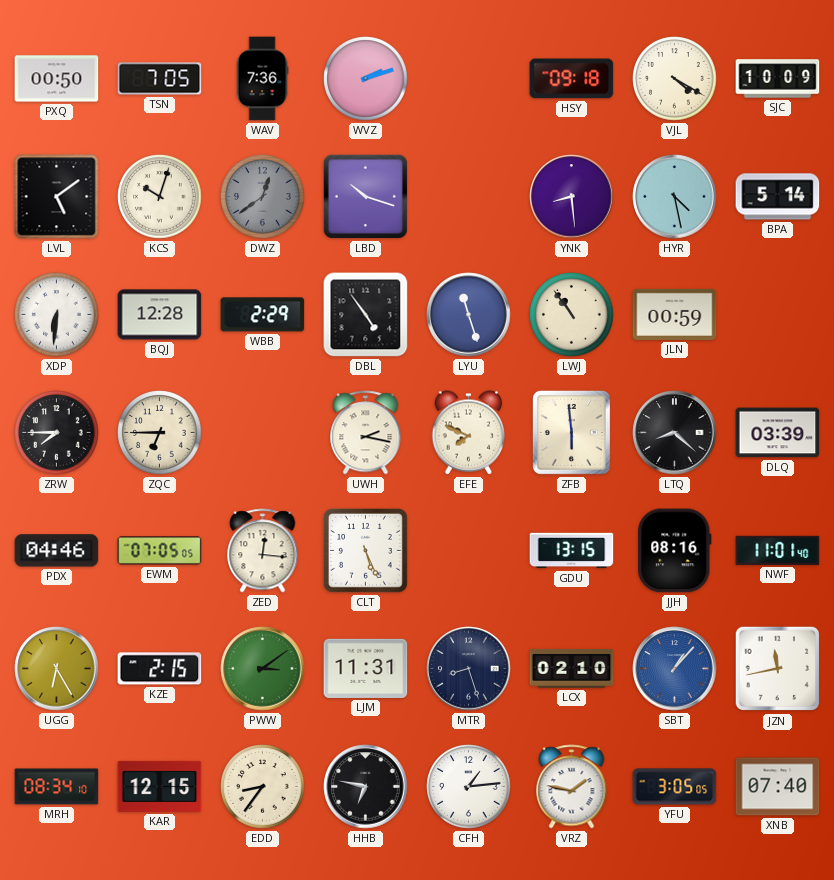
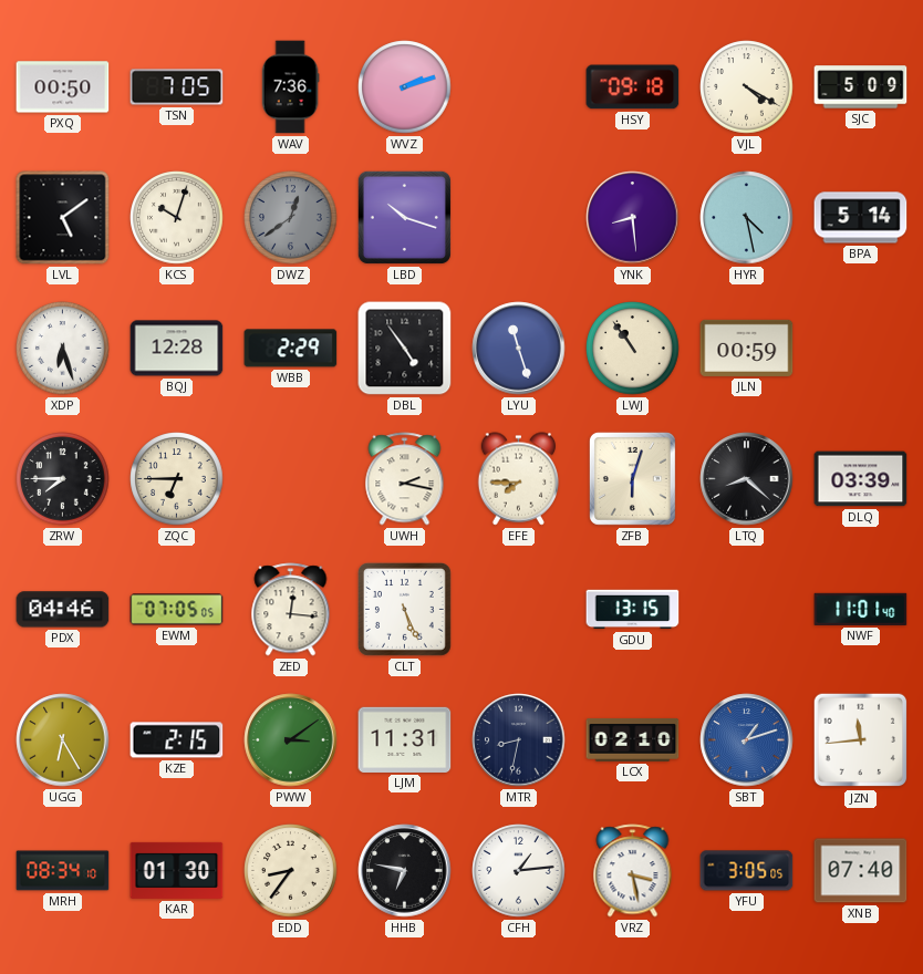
SJC: 10:09 -> 5:09 (861, 87)
XDP: 6:31 -> 6:27 (63, 349)
EFE: 7:49 -> 7:45 (519, 479)
ZFB: 5:59 -> 6:03 (632, 478)
JJH: 08:16 -> none (675, 551)
MTR: 8:27 -> 8:32 (519, 740)
SBT: 1:07 -> 1:12 (747, 740)
JZN: 11:43 -> 11:44 (861, 740)
KAR: 12:15 -> 01:30 (177, 870)
VRZ: 1:47 -> 3:28 (633, 871)
